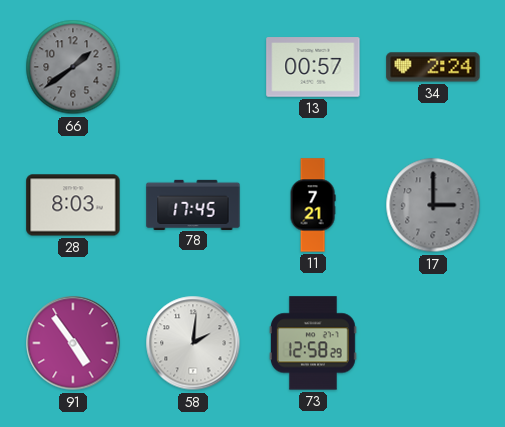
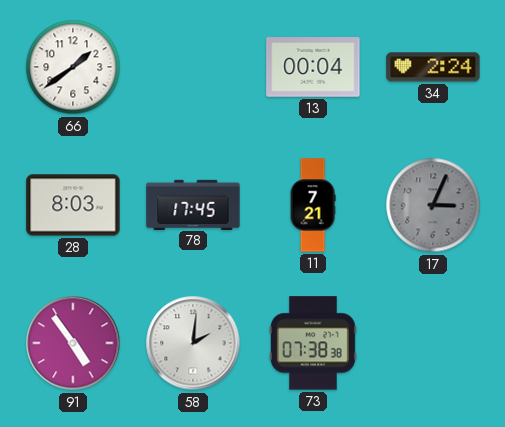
66 dial: grey -> white (73, 67)
13: 00:57 -> 00:04 (313, 67)
17: 3:00 -> 3:04 (433, 205)
73: 12:58 -> 07:38 (313, 343)
